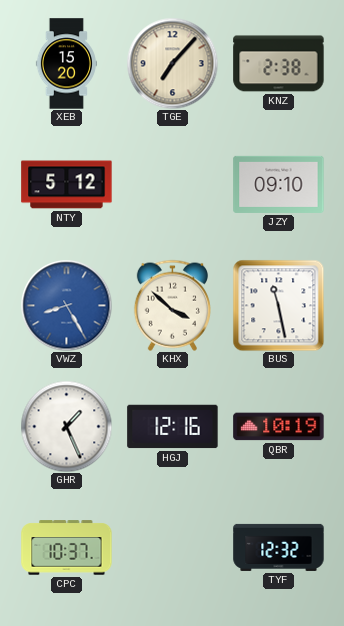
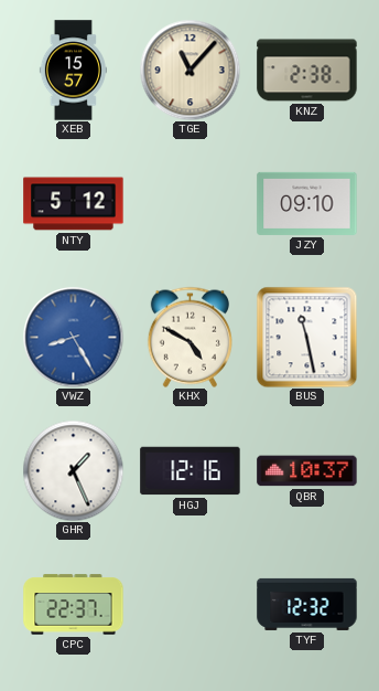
XEB: 15:20 -> 15:57 (73, 71)
TGE: 7:07 -> 11:07 (189, 70)
KHX: 3:52 -> 4:50 (189, 337)
QBR: 10:19 -> 10:37 (307, 471)
CPC: 10:37 -> 22:37 (74, 605)
